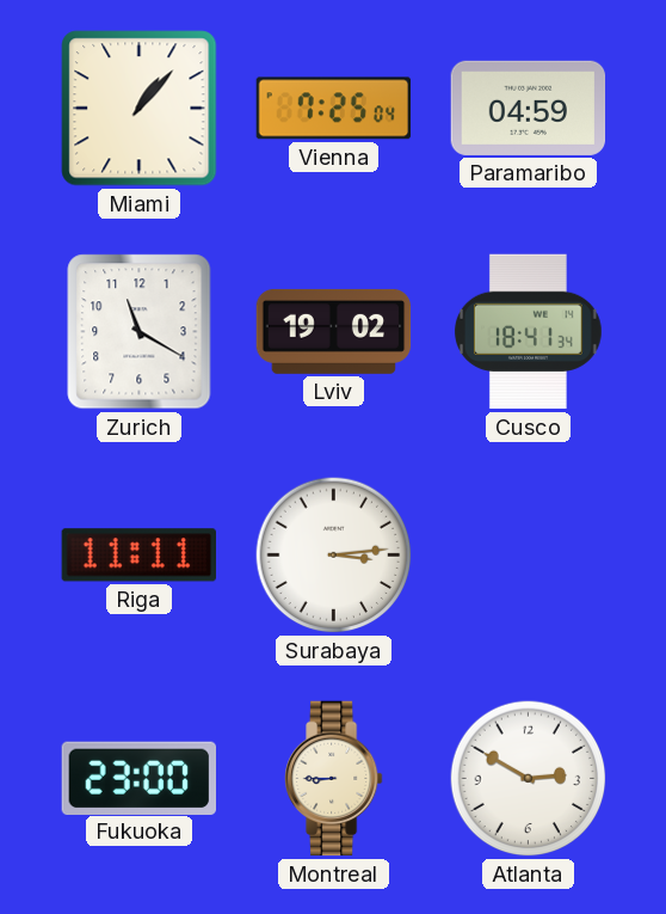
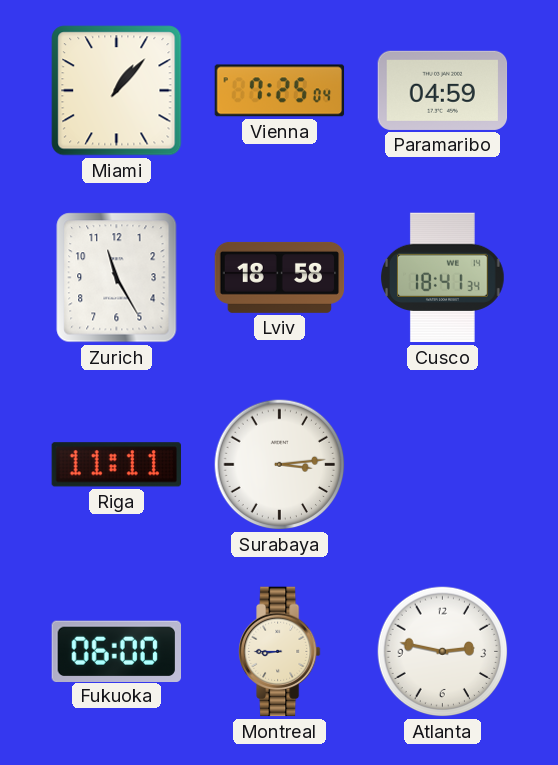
Zurich: 11:20 -> 11:25 (117, 278)
Lviv: 19:02 -> 18:58 (280, 277)
Fukuoka: 23:00 -> 06:00 (116, 651)
Atlanta: 2:50 -> 2:47 (443, 652)
